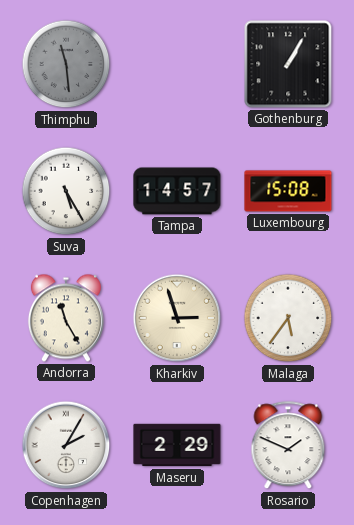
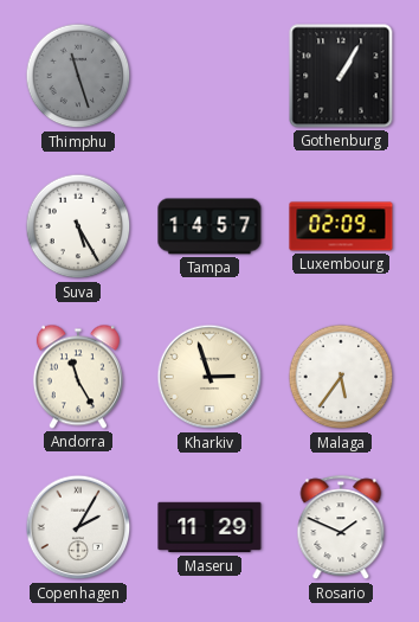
Thimphu: 11:29 -> 11:27 (78, 76)
Luxembourg: 15:08 -> 02:09 (341, 226)
Maseru: 2:29 -> 11:29 (209, 527)
